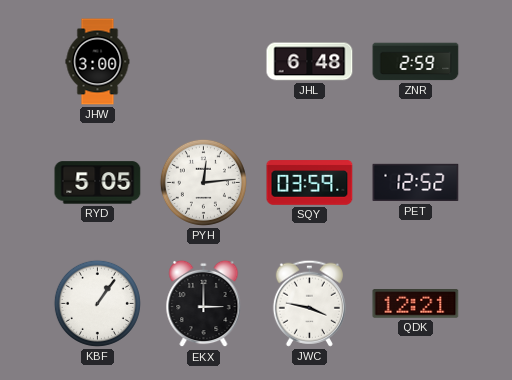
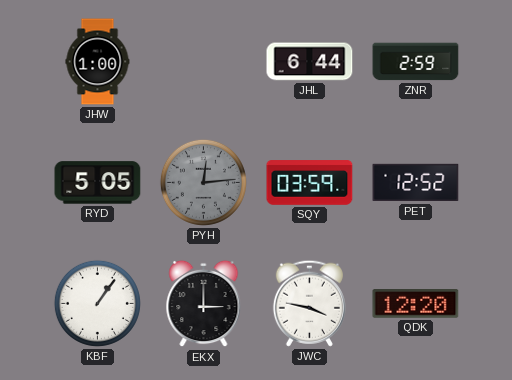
JHW: 3:00 -> 1:00 (98, 62)
JHL: 6:48 -> 6:44 (310, 62)
PYH dial: white -> grey (203, 182)
QDK: 12:21 -> 12:20 (416, 304)
